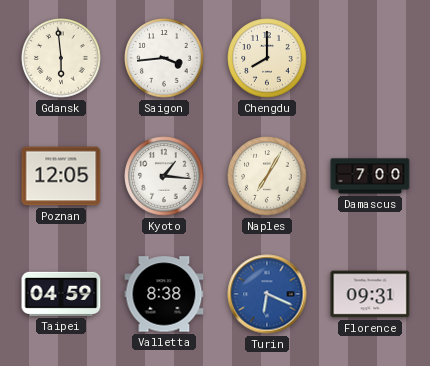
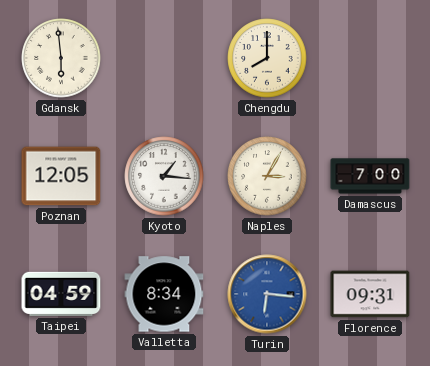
Saigon: 3:44 -> none (164, 58)
Naples: 7:05 -> 3:05 (267, 176)
Valletta: 8:38 -> 8:34 (164, 294)
Turin: 6:19 -> 6:16 (267, 294)
